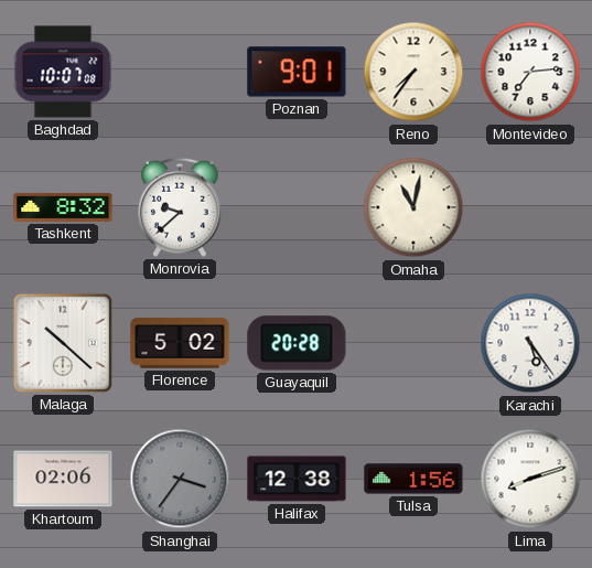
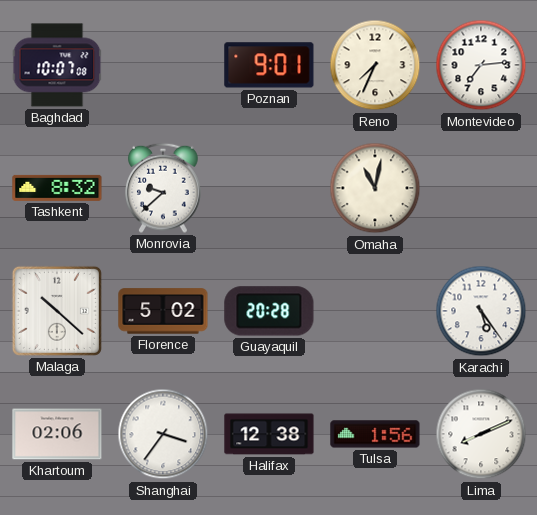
Reno: 7:36 -> 7:34 (375, 65)
Shanghai dial: grey -> white (163, 434)
Lima: 8:12 -> 8:11 (481, 434)
